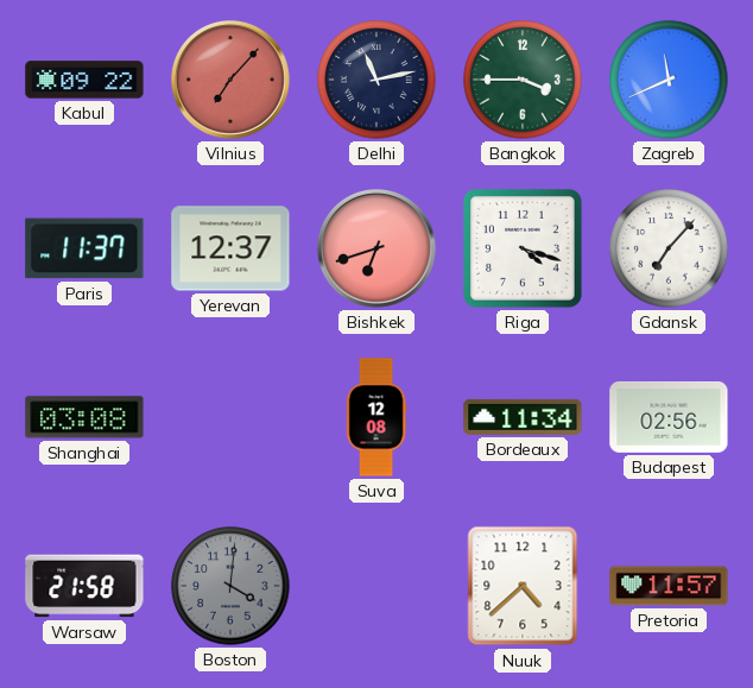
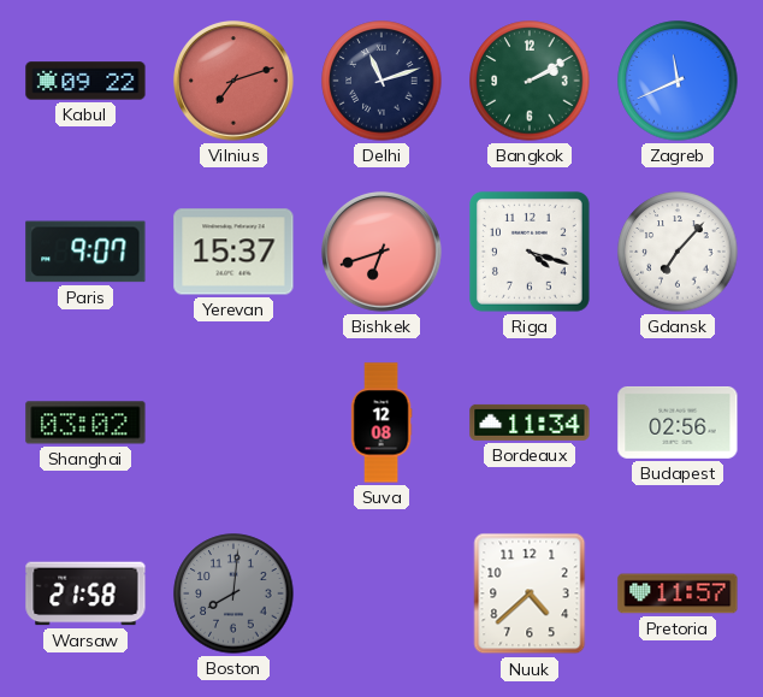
Vilnius: 7:07 -> 7:12 (233, 81)
Delhi: 11:13 -> 11:12 (381, 81)
Bangkok: 3:45 -> 2:10 (530, 81)
Paris: 11:37 -> 9:07 (85, 252)
Yerevan: 12:37 -> 15:37 (233, 252)
Shanghai: 03:08 -> 03:02 (85, 423)
Boston: 4:01 -> 8:01 (233, 593)
